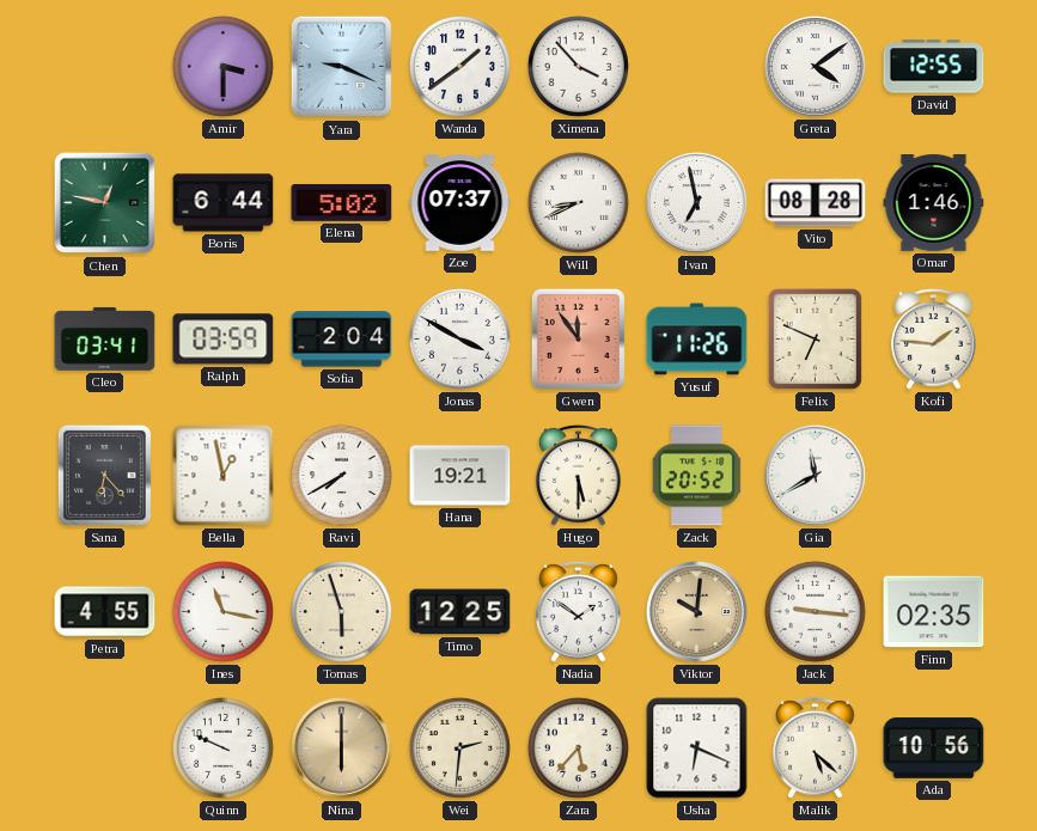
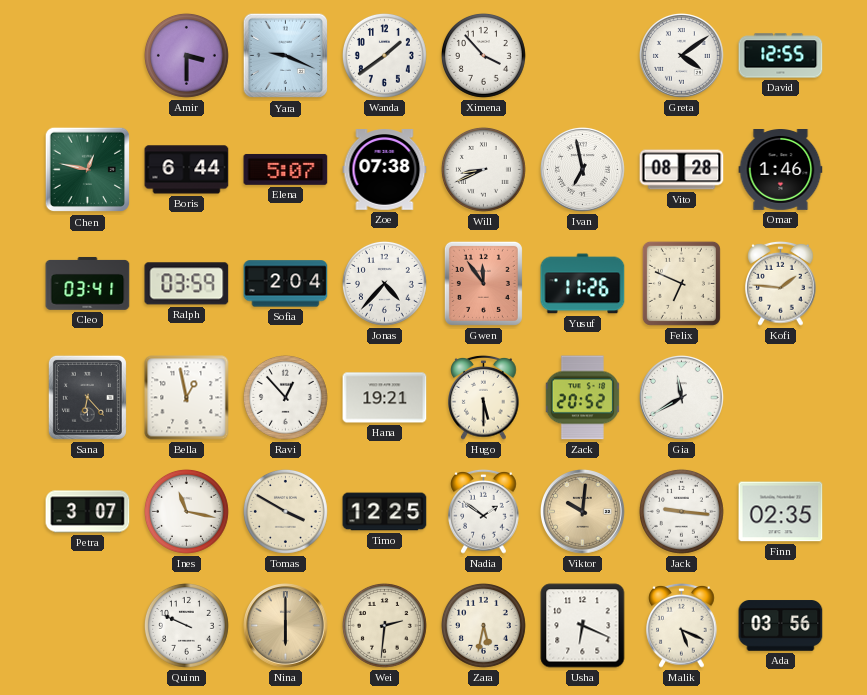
Elena: 5:02 -> 5:07 (286, 169)
Zoe: 07:37 -> 07:38 (385, 170)
Jonas: 3:50 -> 4:37 (384, 283)
Ravi: 7:40 -> 12:53 (285, 397)
Petra: 4:55 -> 3:07 (88, 512)
Tomas: 5:57 -> 3:50 (285, 511)
Zara: 5:37 -> 5:32 (483, 625)
Malik: 5:22 -> 5:19 (682, 625)
Ada: 10:56 -> 03:56 (781, 626)
